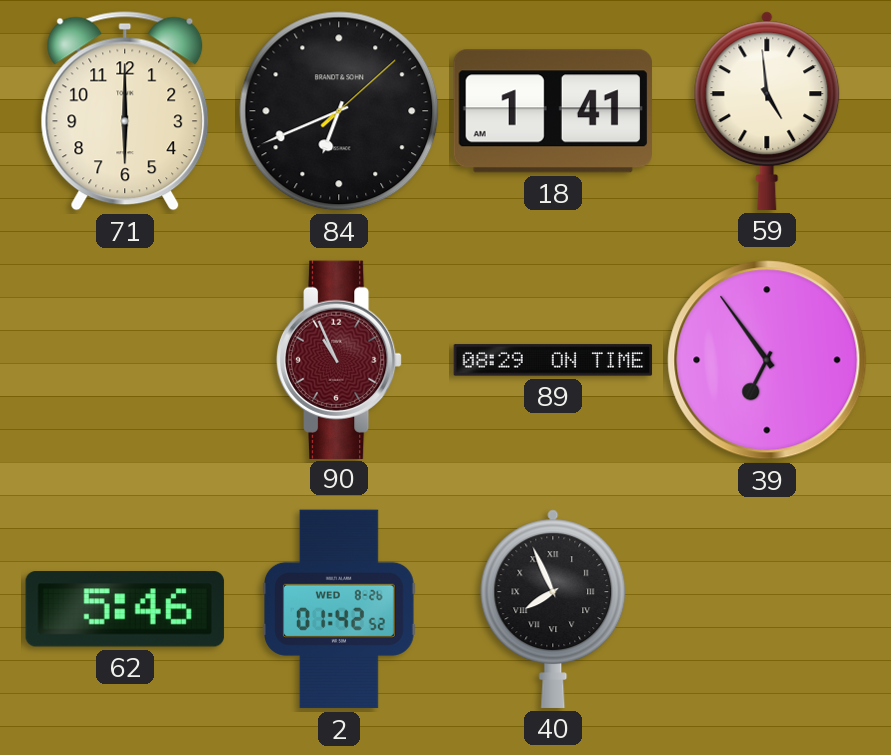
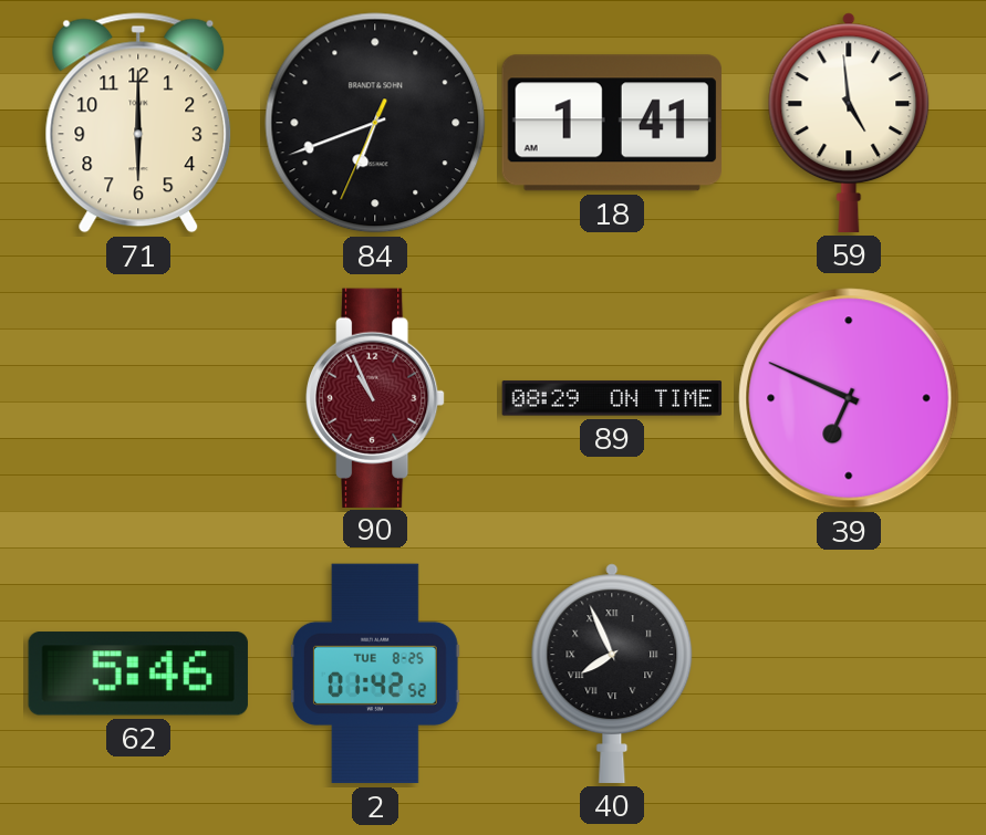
84: 6:41:08 -> 6:41:34 (375, 123)
39: 6:54 -> 6:49 (849, 398)
2 date: WED 8-26 -> TUE 8-25 (375, 674)
